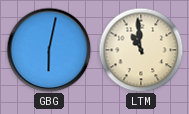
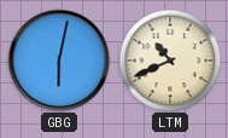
LTM: 10:59 -> 10:41 (170, 61)
